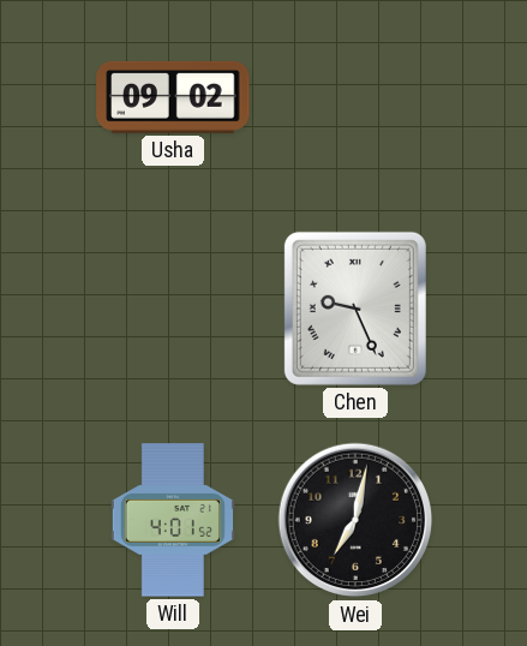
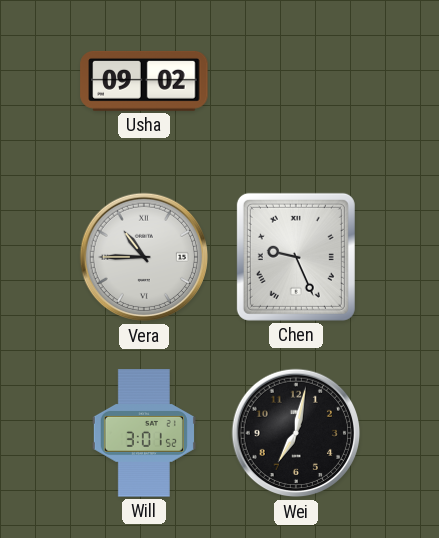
Vera: none -> 10:45 (144, 257)
Will: 4:01 -> 3:01 (144, 433)
